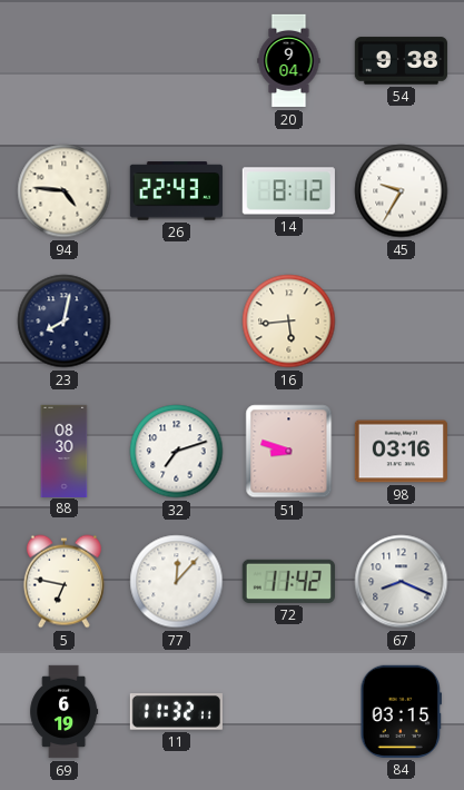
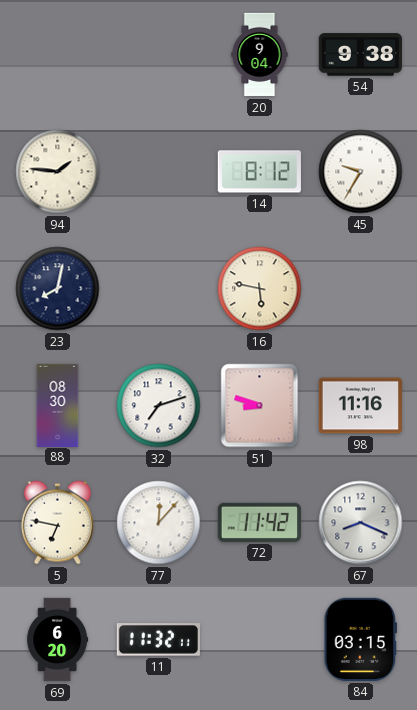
94: 4:46 -> 1:46 (58, 172)
26: 22:43 -> none (176, 191)
16: 5:44 -> 5:47 (260, 289)
98: 03:16 -> 11:16 (360, 406)
69: 6:19 -> 6:20 (58, 640)
